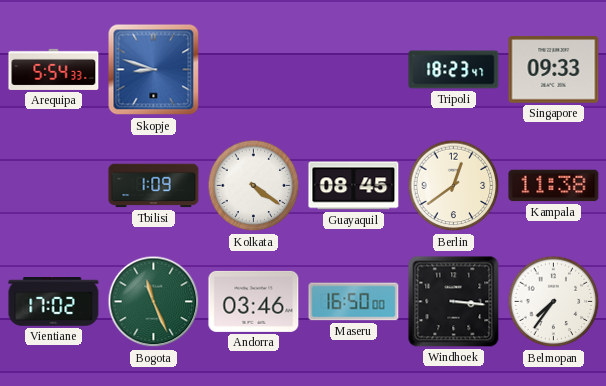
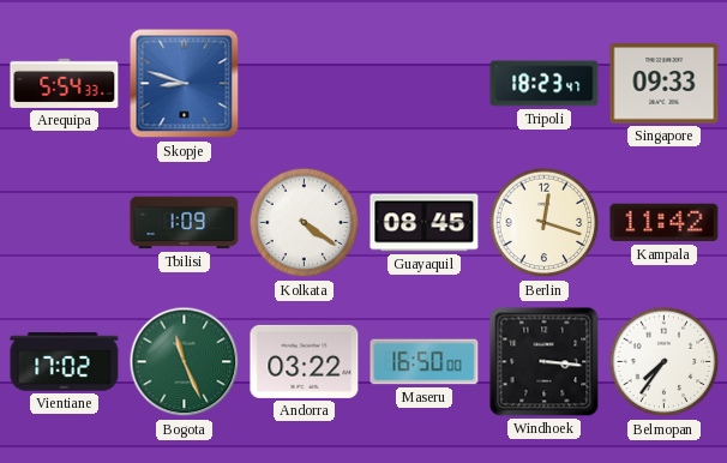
Berlin: 12:39 -> 12:18 (545, 223)
Kampala: 11:38 -> 11:42 (665, 223)
Andorra: 03:46 -> 03:22 (305, 361)
